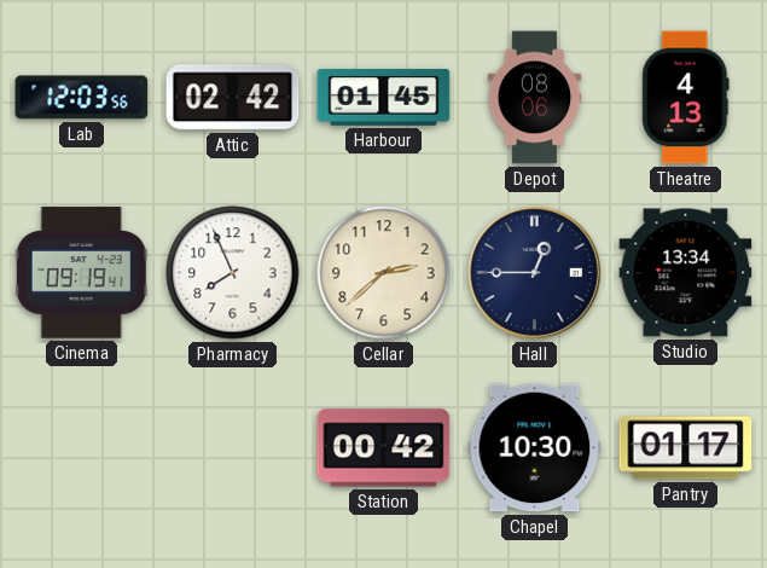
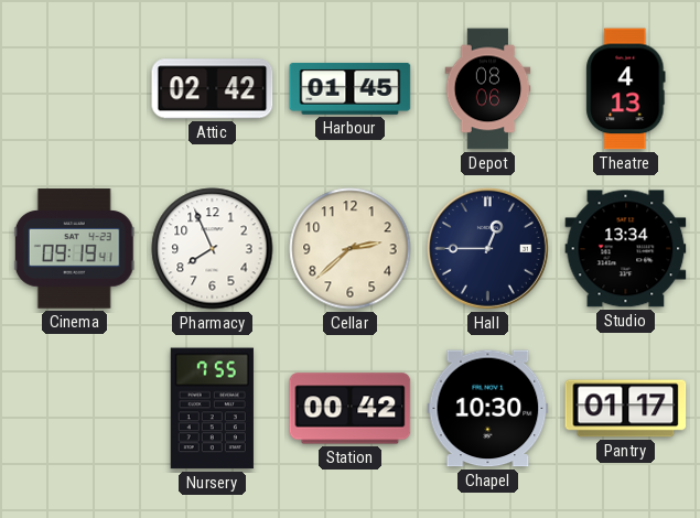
Lab: 12:03 -> none (82, 98)
Nursery: none -> 7:55 (212, 409)
